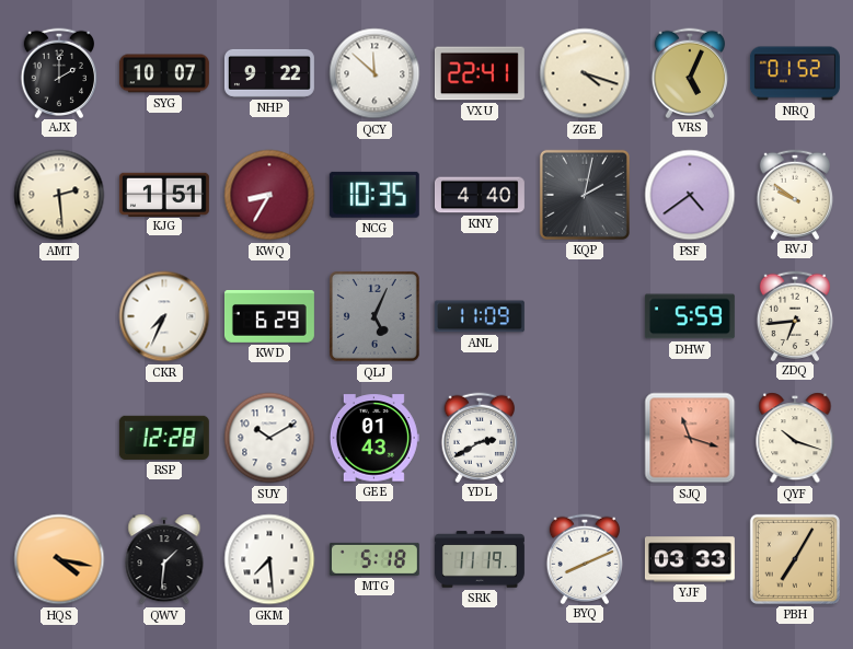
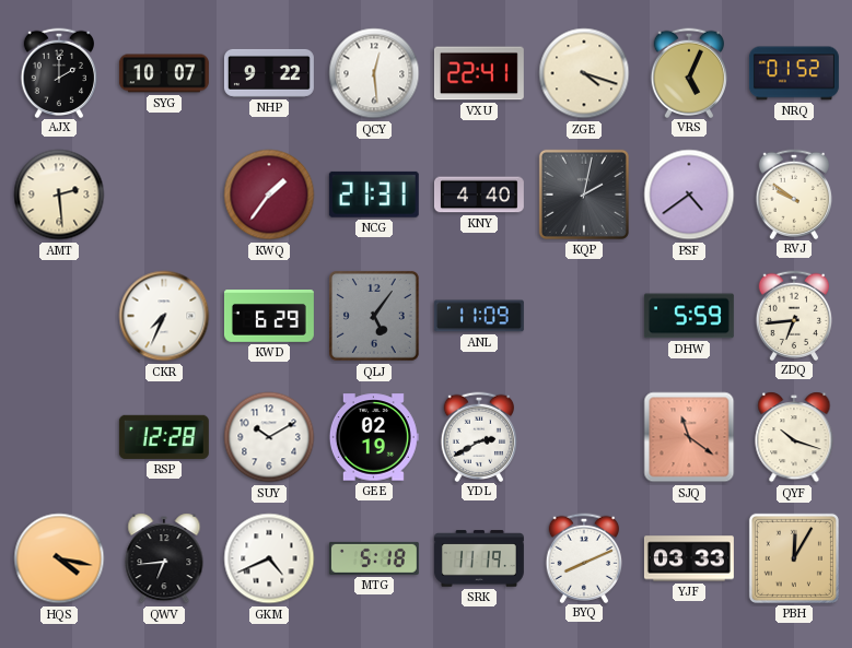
QCY: 11:52 -> 12:29 (374, 73)
KJG: 1:51 -> none (164, 194)
KWQ: 8:35 -> 1:36 (269, 195)
NCG: 10:35 -> 21:31 (374, 195)
QLJ: 5:04 -> 5:06 (374, 316)
GEE: 01:43 -> 02:19 (374, 437)
SJQ: 11:18 -> 11:21 (689, 437)
QWV: 1:31 -> 6:44 (164, 558)
GKM: 7:29 -> 4:41 (269, 558)
PBH: 7:05 -> 12:05 (794, 558)
